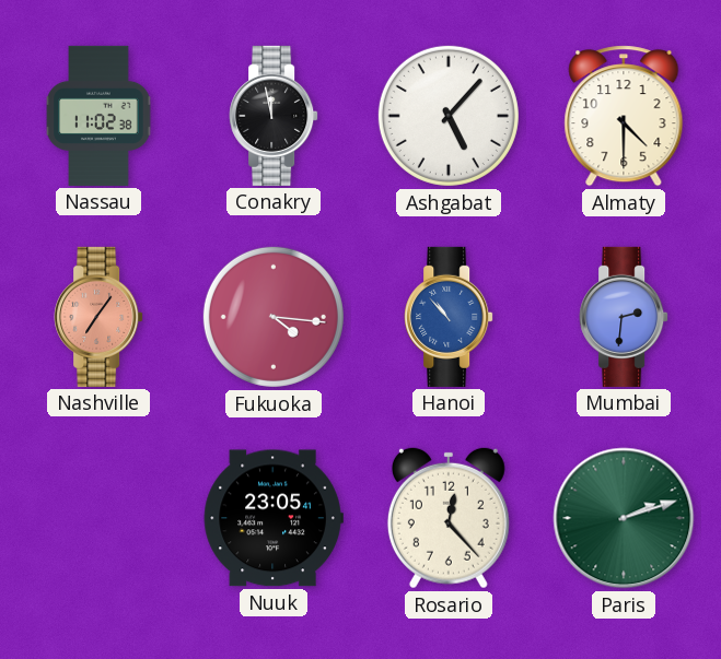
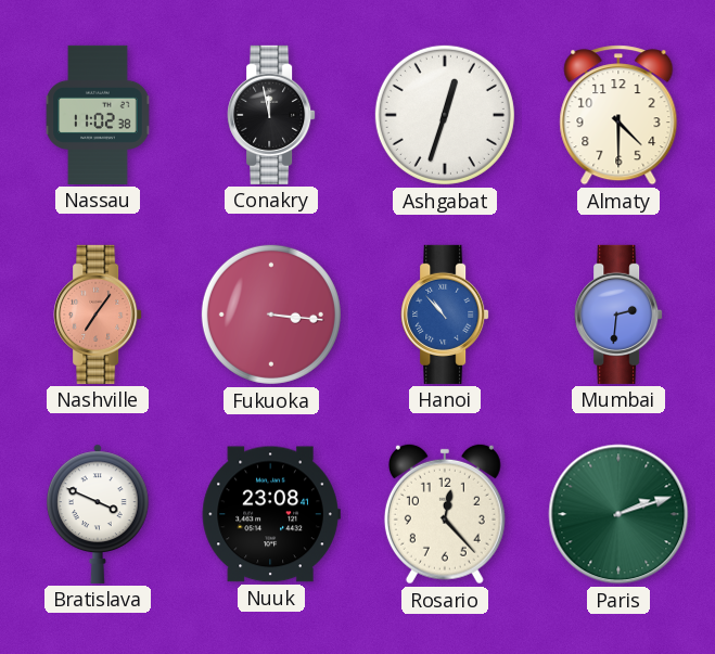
Ashgabat: 5:07 -> 12:33 (445, 115)
Fukuoka: 4:16 -> 3:16 (271, 315)
Bratislava: none -> 3:49 (99, 514)
Nuuk: 23:05 -> 23:08 (271, 514)
